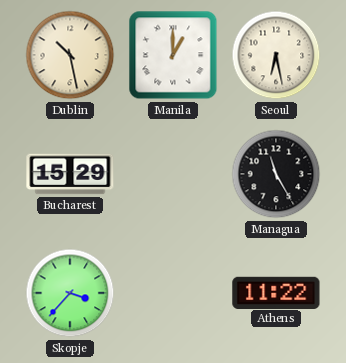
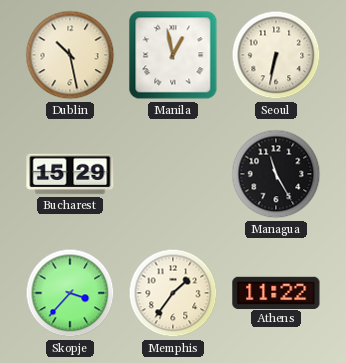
Manila: 1:00 -> 12:58 (173, 55)
Seoul: 6:28 -> 6:32 (276, 55)
Memphis: none -> 1:36 (173, 293)
